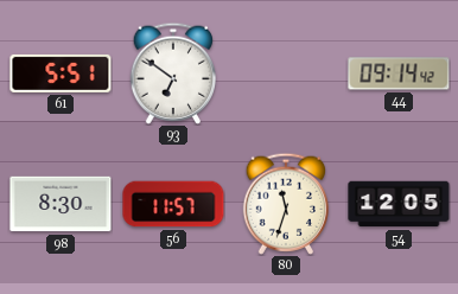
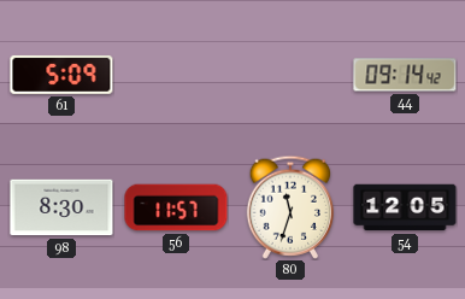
61: 5:51 -> 5:09 (61, 75)
93: 6:51 -> none (172, 73)
